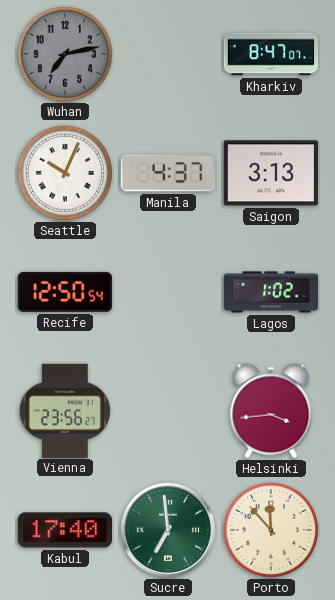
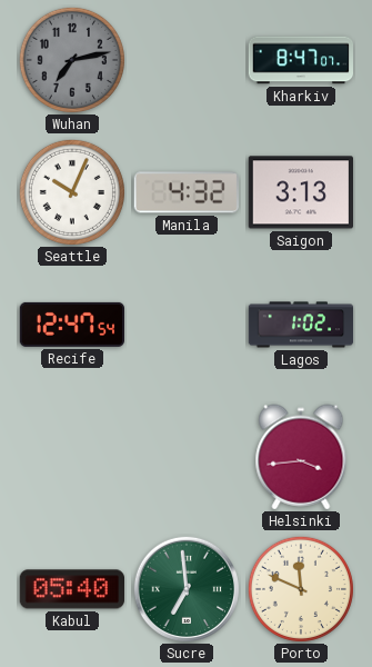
Manila: 4:37 -> 4:32 (187, 192)
Recife: 12:50 -> 12:47 (71, 325)
Vienna: 23:56 -> none (65, 410)
Kabul: 17:40 -> 05:40 (71, 589)
Porto: 11:53 -> 11:49 (301, 589)
